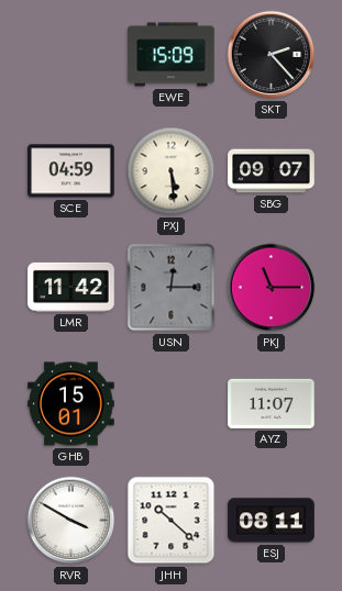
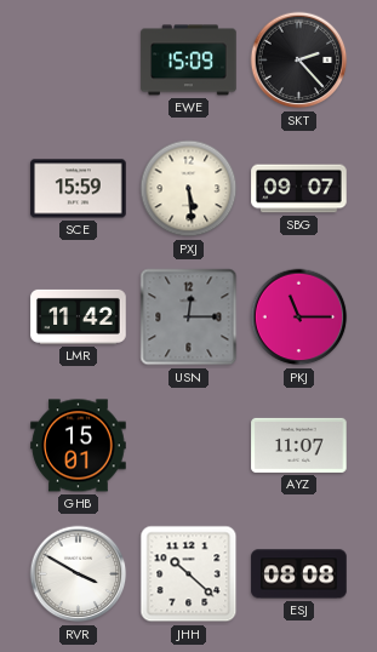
SCE: 04:59 -> 15:59 (79, 189)
ESJ: 08:11 -> 08:08 (299, 574)
